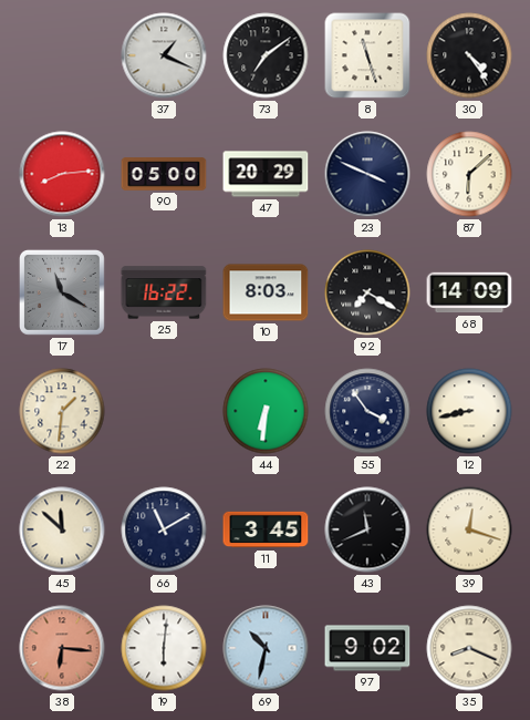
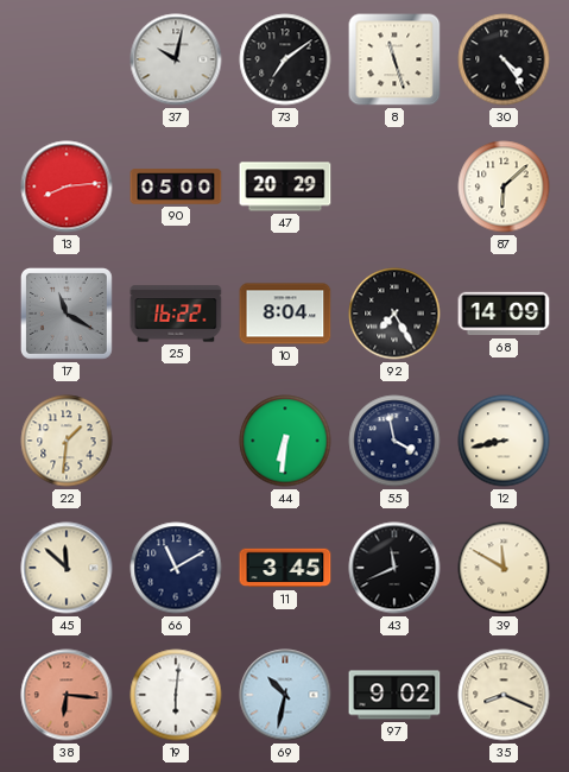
37: 1:19 -> 10:02 (176, 59)
23: 3:49 -> none (367, 174)
10: 8:03 -> 8:04 (285, 314)
92: 7:20 -> 7:25 (394, 314)
55: 3:54 -> 3:58 (394, 441)
39: 12:18 -> 11:50 (504, 568)
